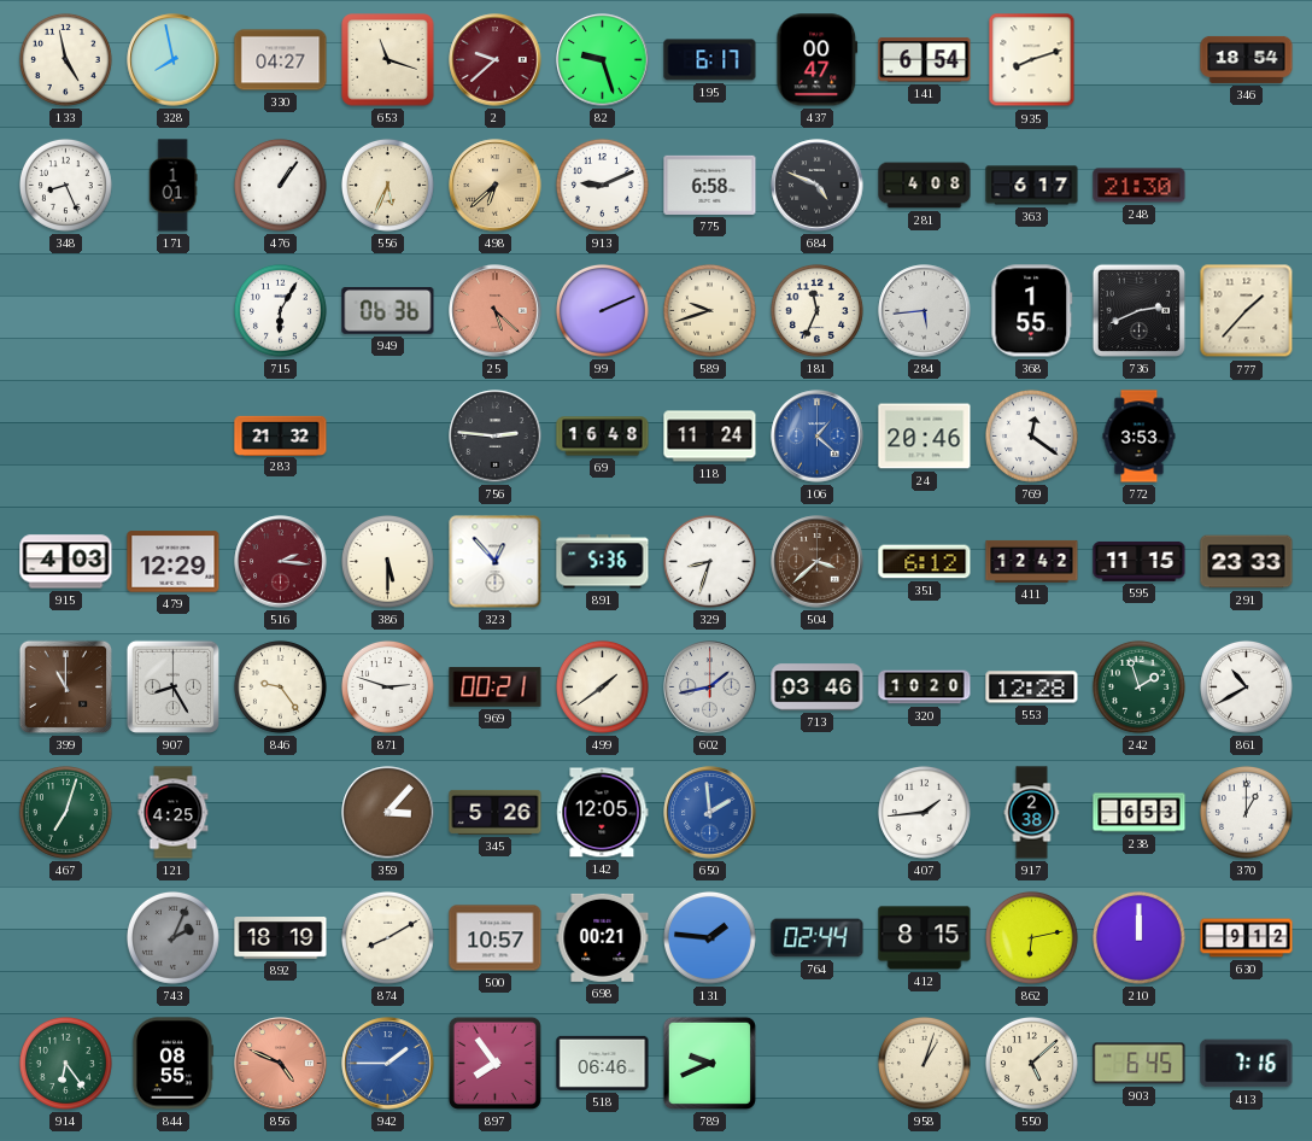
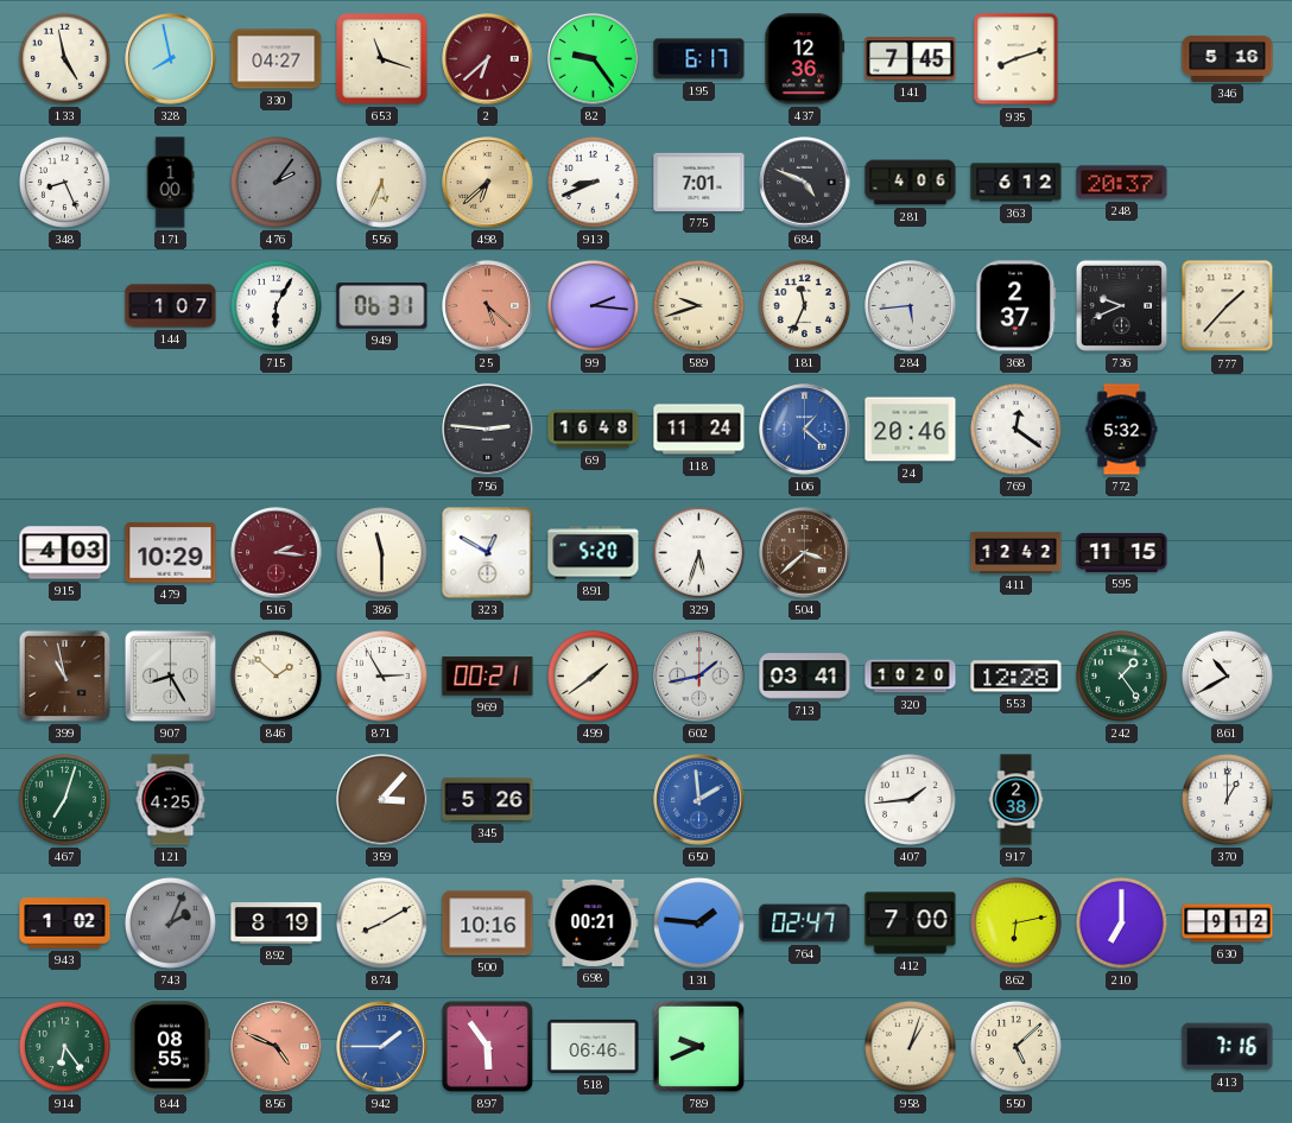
2: 9:38 -> 6:38 (488, 59)
82: 9:27 -> 9:24 (594, 59)
437: 00:47 -> 12:36 (805, 59)
141: 6:54 -> 7:45 (911, 59)
346: 18:54 -> 5:16 (1228, 58)
171: 1:01 -> 1:00 (170, 183)
476: 1:06 -> 2:06 (275, 182)
476 dial: white -> grey (275, 182)
913: 9:11 -> 8:41 (593, 182)
775: 6:58 -> 7:01 (699, 182)
281: 4:08 -> 4:06 (911, 183)
363: 6:17 -> 6:12 (1016, 183)
248: 21:30 -> 20:37 (1122, 183)
144: none -> 1:07 (171, 306)
949: 06:36 -> 06:31 (382, 306)
99: 2:11 -> 2:16 (593, 305)
368: 1:55 -> 2:37 (1016, 306)
736: 2:41 -> 9:41 (1121, 305)
283: 21:32 -> none (281, 435)
772: 3:53 -> 5:32 (1122, 430)
479: 12:29 -> 10:29 (171, 553)
386: 5:30 -> 11:30 (381, 552)
323: 12:53 -> 12:50 (488, 553)
891: 5:36 -> 5:20 (594, 553)
329: 8:33 -> 5:33 (698, 552)
351: 6:12 -> none (925, 562)
291: 23:33 -> none (1247, 562)
399: 11:00 -> 10:58 (64, 675)
846: 9:24 -> 1:52 (275, 675)
871: 2:48 -> 2:55 (381, 675)
713: 03:46 -> 03:41 (805, 677)
242: 1:57 -> 1:24 (1121, 675)
142: 12:05 -> none (603, 813)
238: 6:53 -> none (1140, 813)
943: none -> 1:02 (65, 924)
892: 18:19 -> 8:19 (277, 924)
500: 10:57 -> 10:16 (488, 924)
764: 02:44 -> 02:47 (805, 924)
412: 8:15 -> 7:00 (911, 924)
210: 12:00 -> 7:00 (1121, 922)
897: 7:54 -> 5:54 (487, 1046)
903: 6:45 -> none (1140, 1064)
